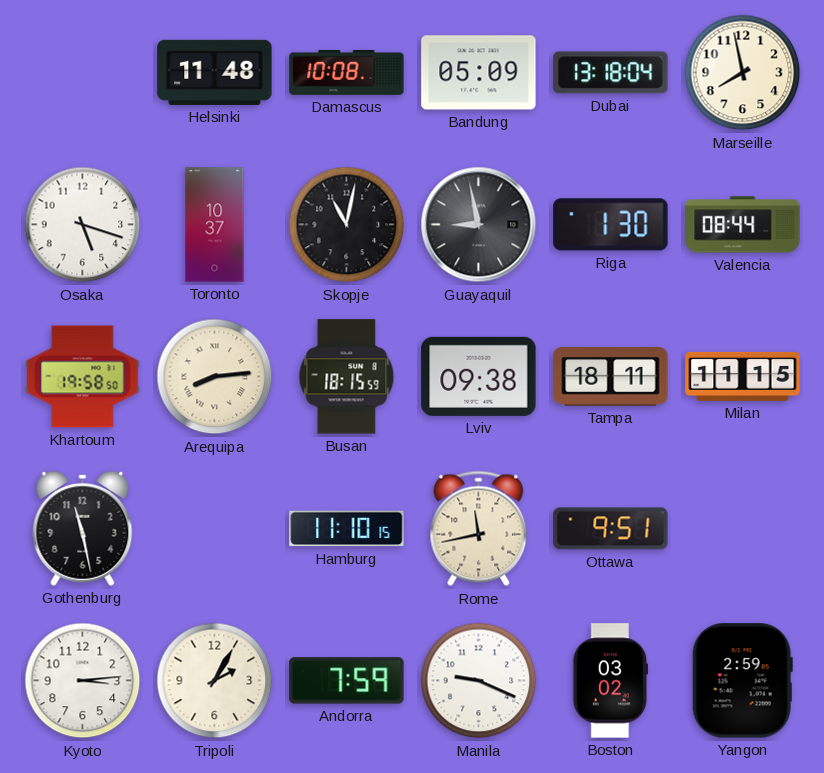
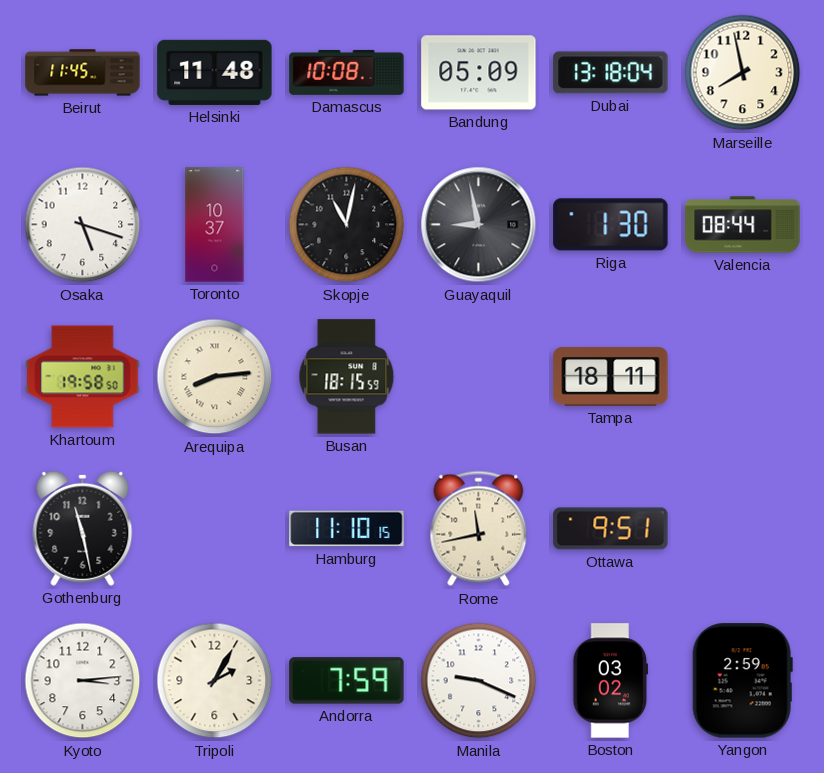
Beirut: none -> 11:45 (83, 73)
Lviv: 09:38 -> none (479, 376)
Milan: 11:15 -> none (743, 376)
